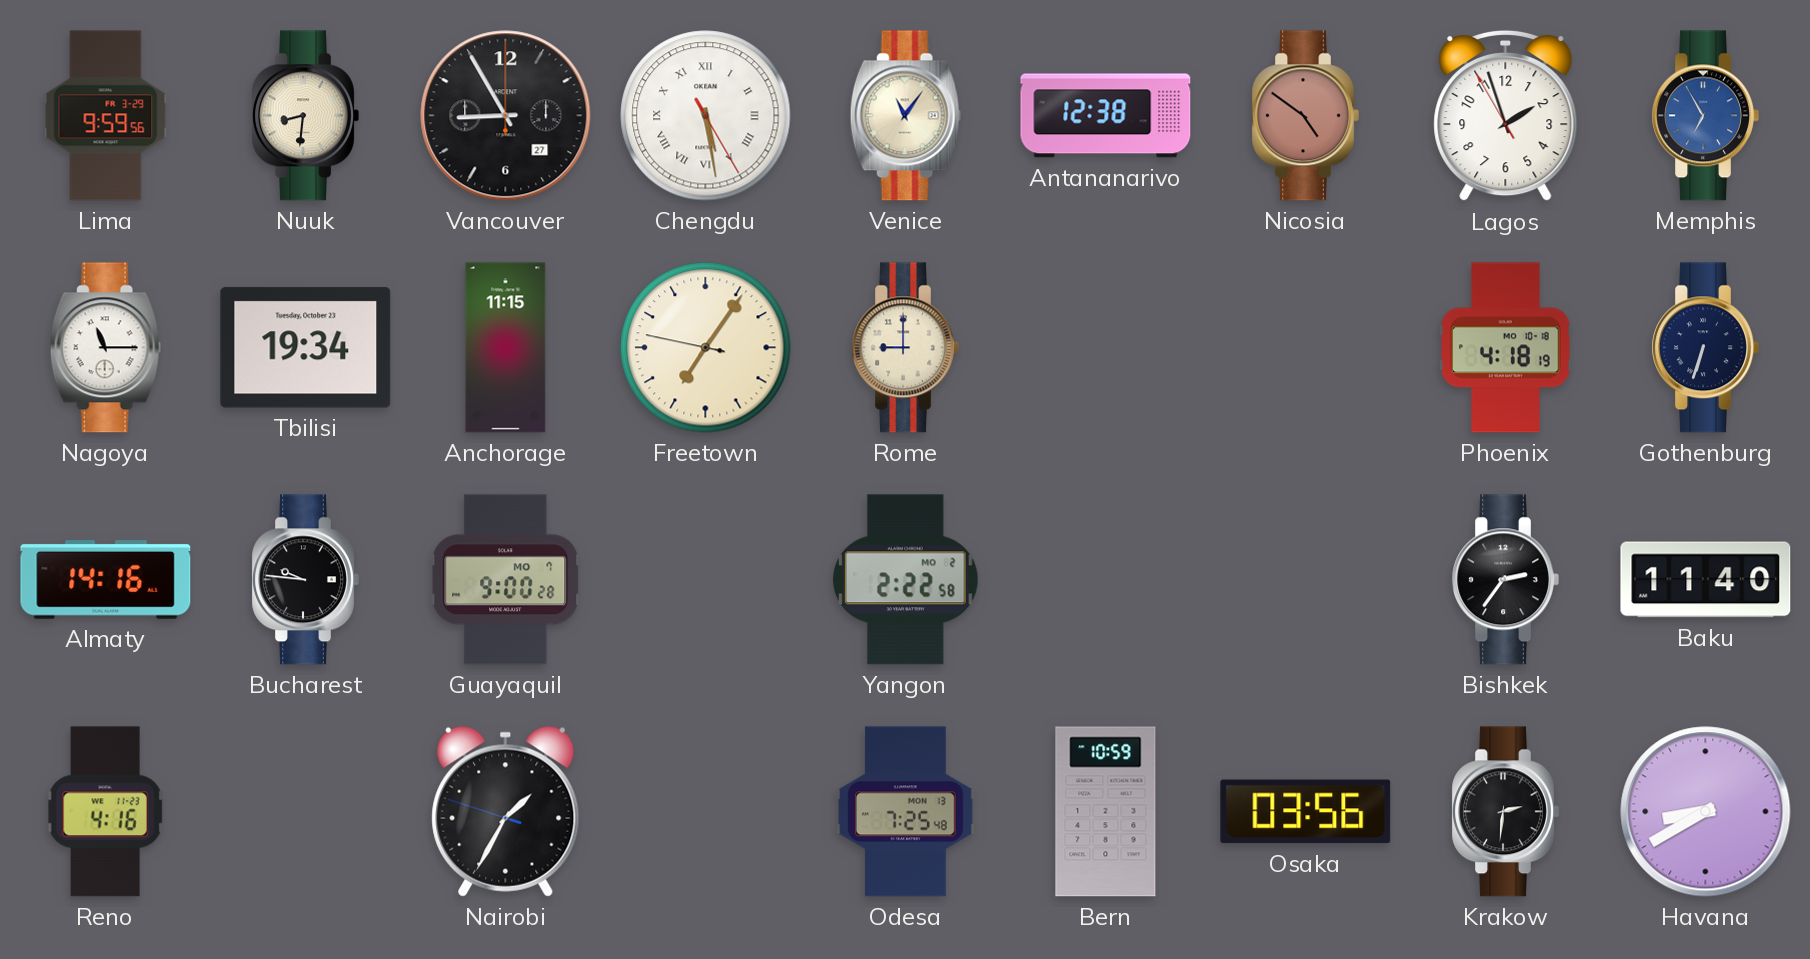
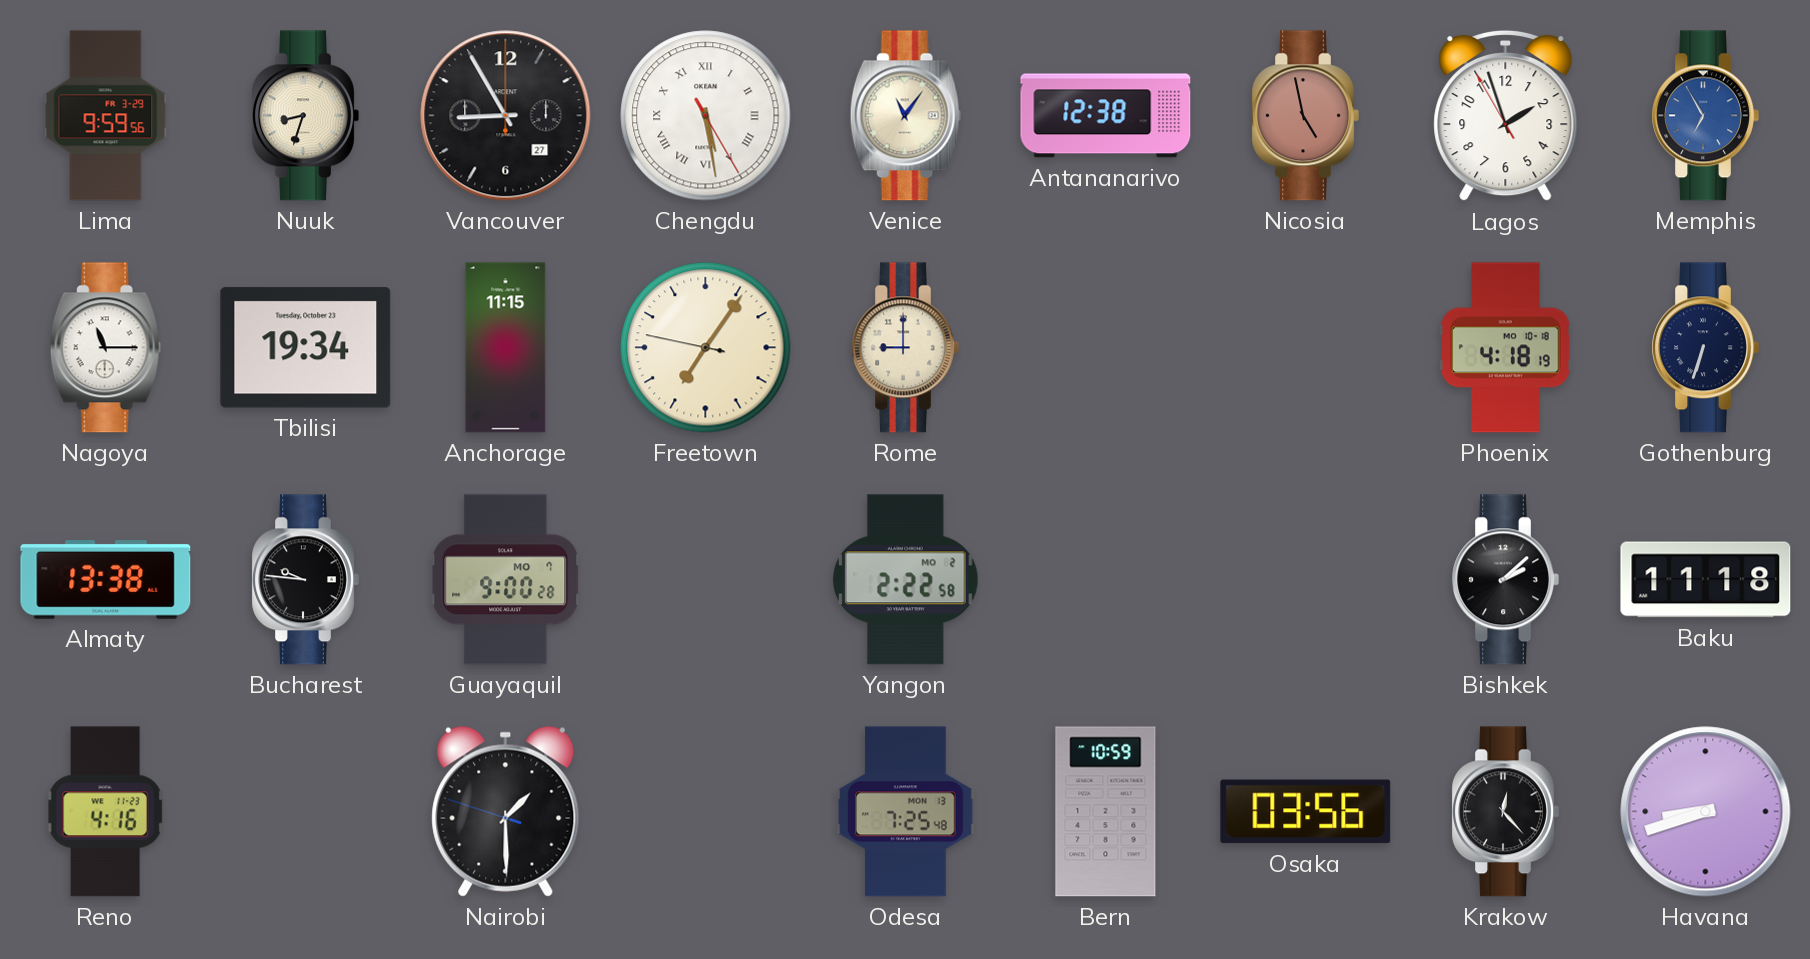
Nuuk: 8:31 -> 8:33 (305, 116)
Nicosia: 4:51 -> 4:58 (1305, 116)
Almaty: 14:16 -> 13:38 (106, 580)
Bishkek: 2:36 -> 2:08 (1505, 580)
Baku: 11:40 -> 11:18 (1706, 580)
Nairobi: 1:34 -> 1:29 (506, 811)
Krakow: 2:31 -> 12:23 (1505, 812)
Havana: 8:40 -> 8:42 (1706, 812)
